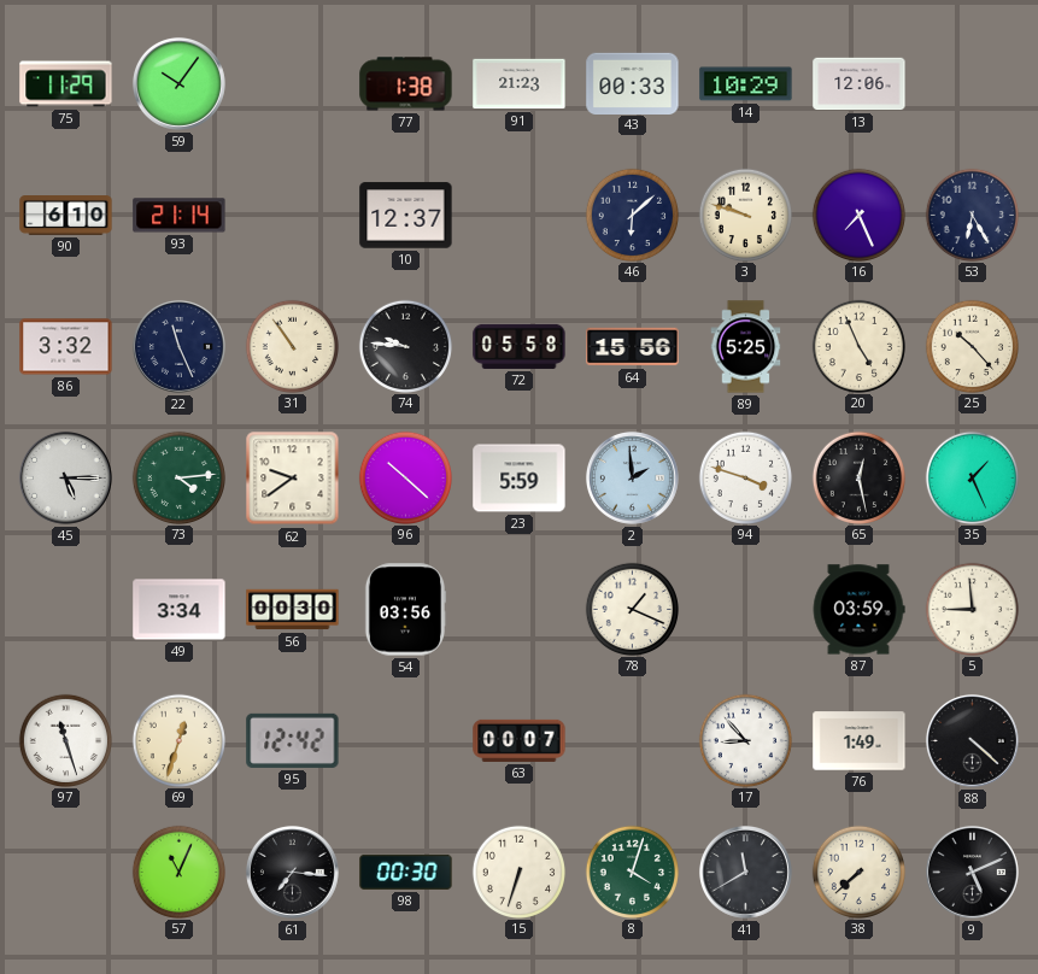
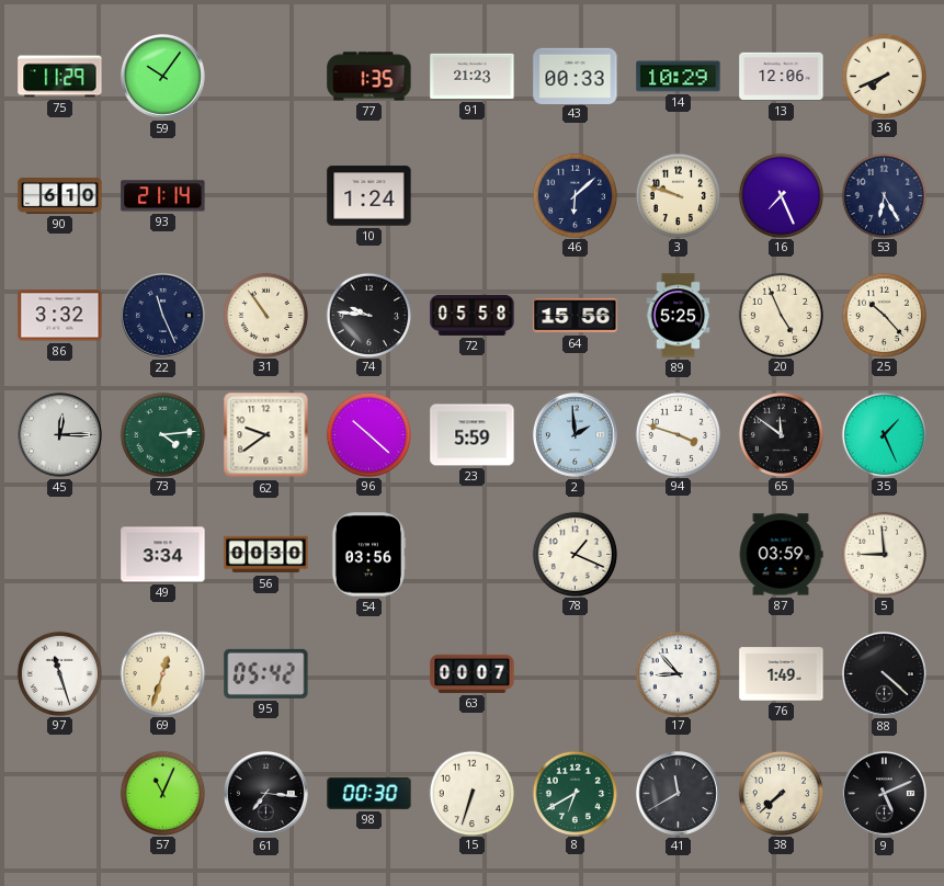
77: 1:38 -> 1:35 (369, 77)
36: none -> 7:41 (884, 76)
10: 12:37 -> 1:24 (369, 196)
45: 5:15 -> 12:15 (59, 434)
65: 12:28 -> 11:51 (781, 434)
95: 12:42 -> 05:42 (266, 673)
8: 4:03 -> 6:40 (575, 793)
